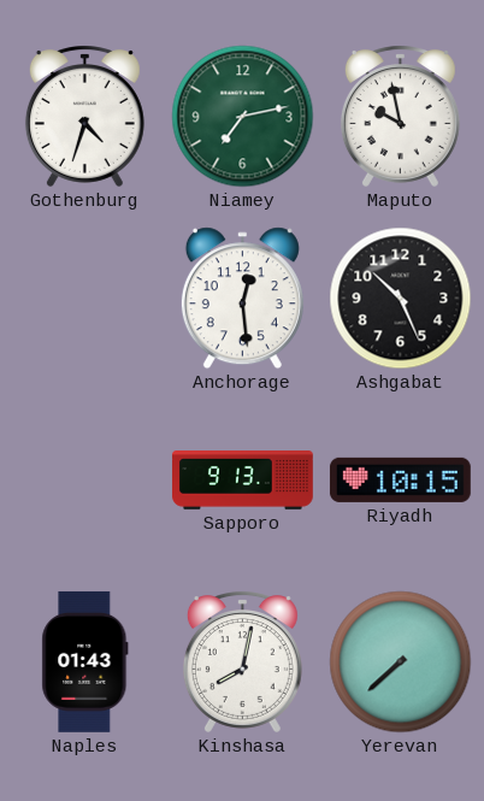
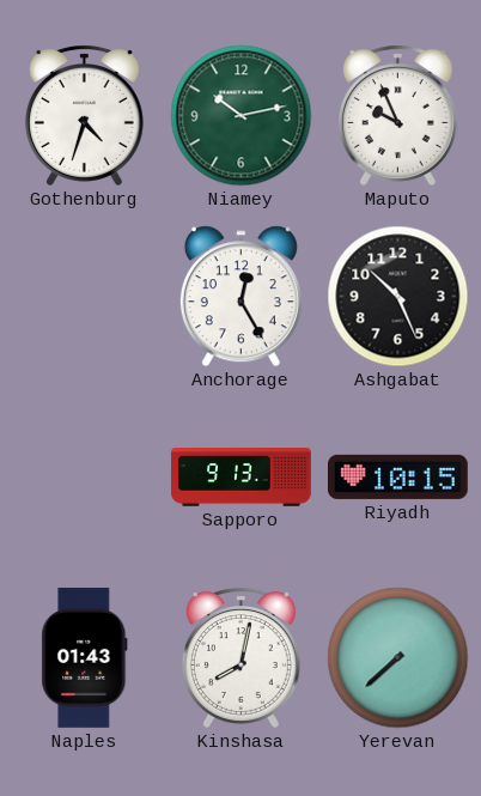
Niamey: 7:13 -> 10:13 (242, 116)
Maputo: 9:58 -> 9:56 (397, 115)
Anchorage: 12:29 -> 12:25 (240, 297)
